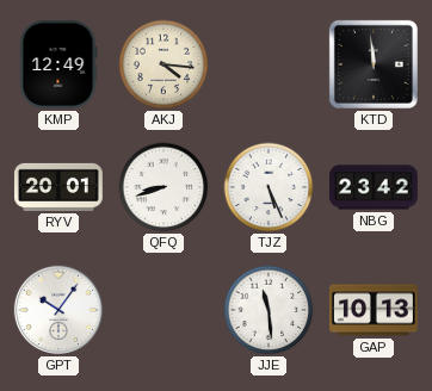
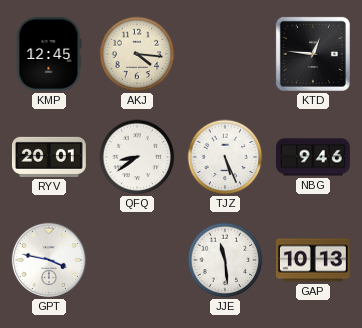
KMP: 12:49 -> 12:45 (49, 54)
KTD: 11:59 -> 12:46 (313, 54)
QFQ: 8:42 -> 8:39 (137, 157)
NBG: 23:42 -> 9:46 (313, 157)
GPT: 10:06 -> 3:47 (48, 260)
